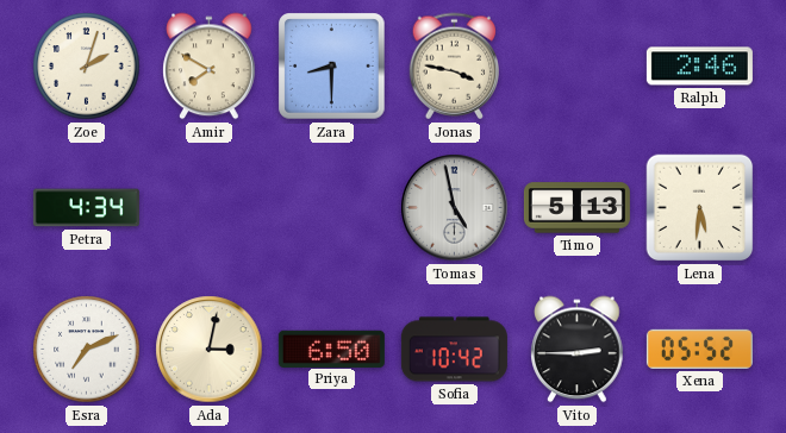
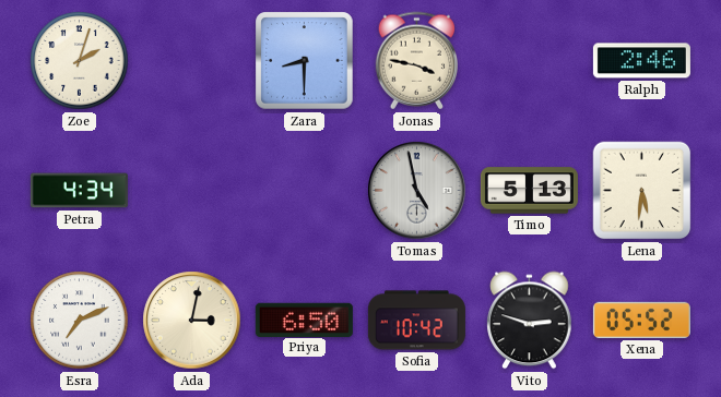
Amir: 7:50 -> none (210, 67)
Vito: 2:45 -> 2:48 (530, 321)
